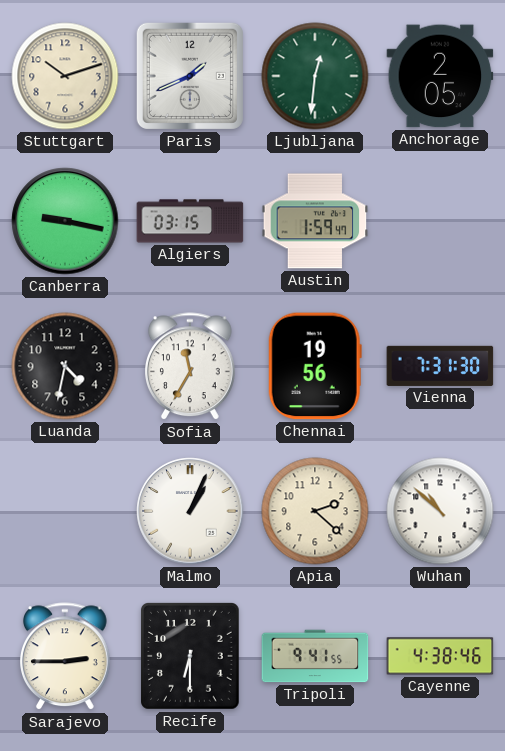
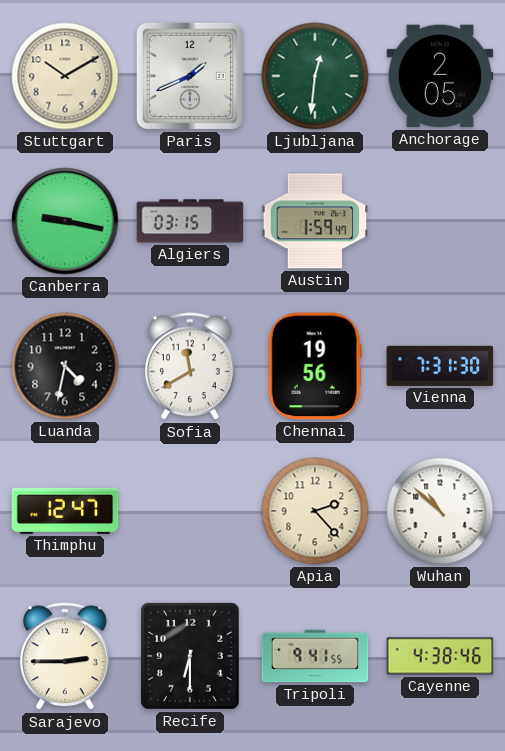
Stuttgart: 10:12 -> 10:10 (65, 76)
Sofia: 11:35 -> 11:40 (191, 367)
Thimphu: none -> 12:47 (65, 511)
Malmo: 1:04 -> none (190, 511)
Apia: 2:22 -> 2:23 (315, 511)
